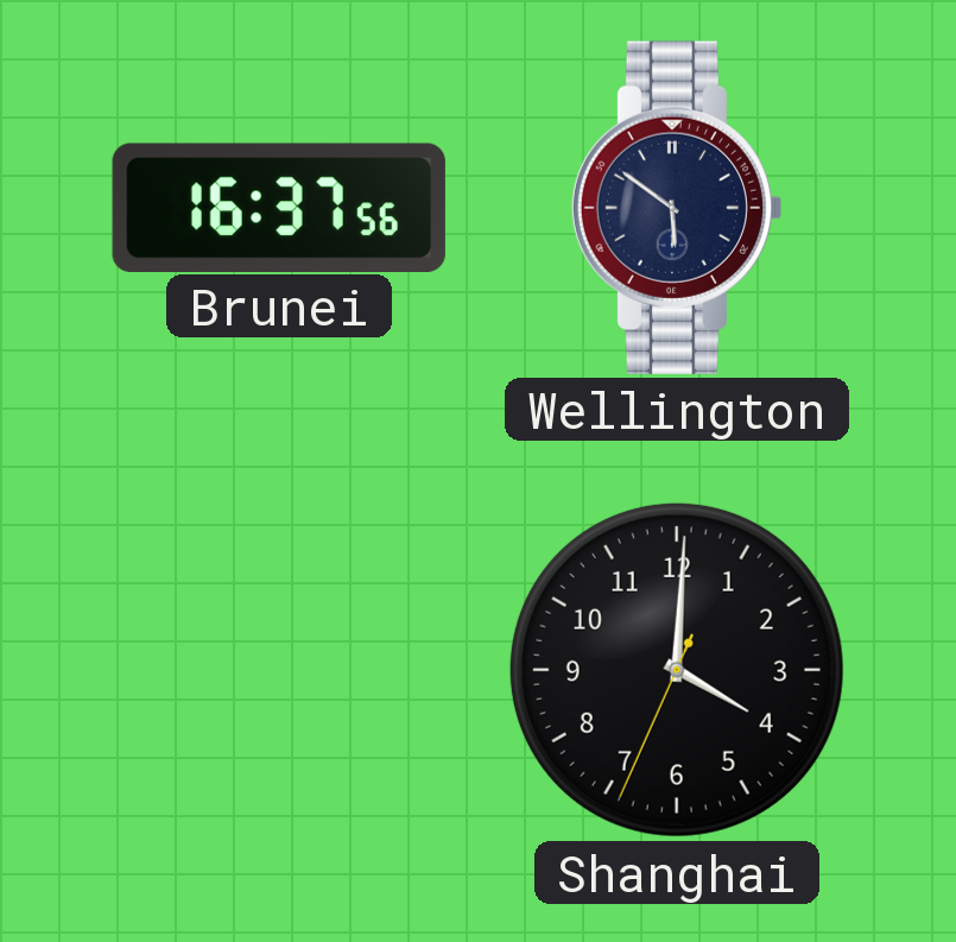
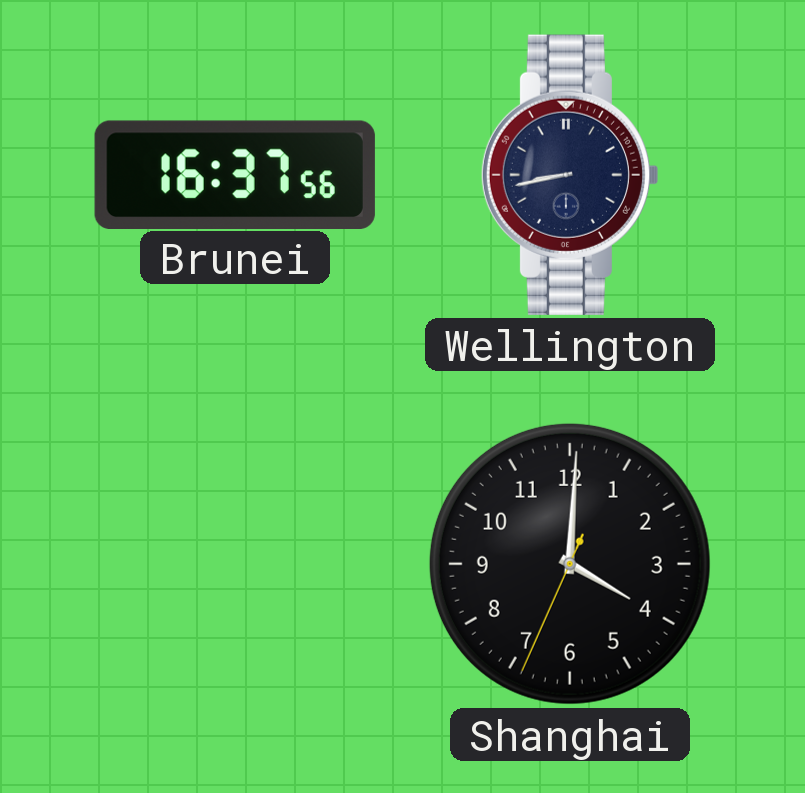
Wellington: 5:51 -> 8:43 (569, 175)
